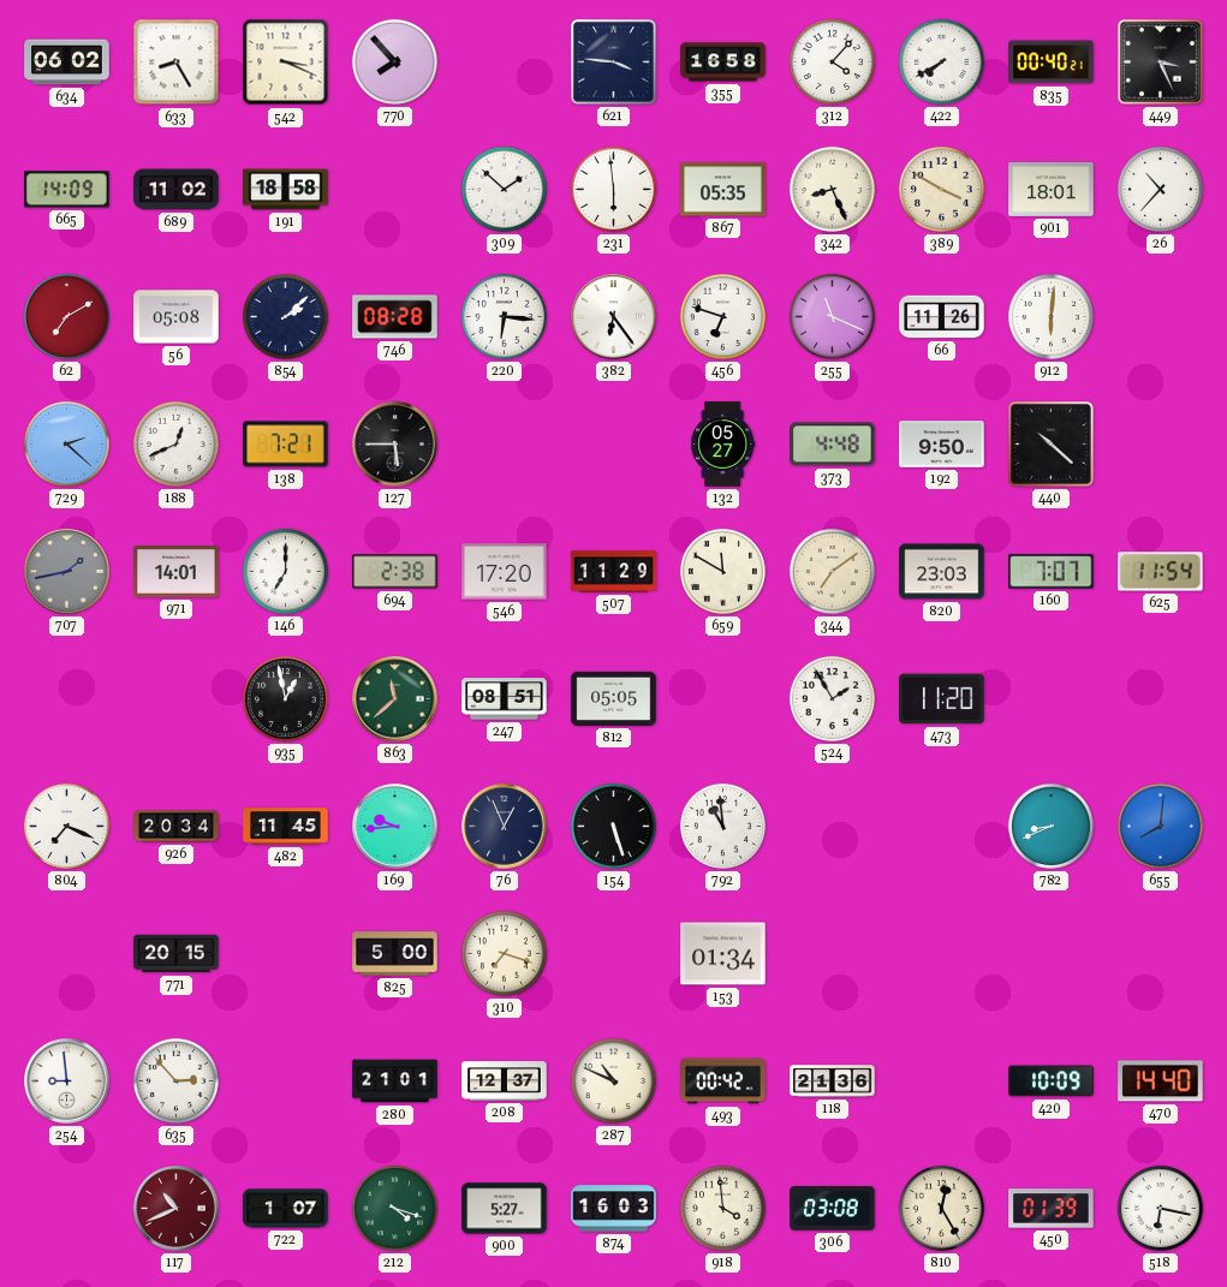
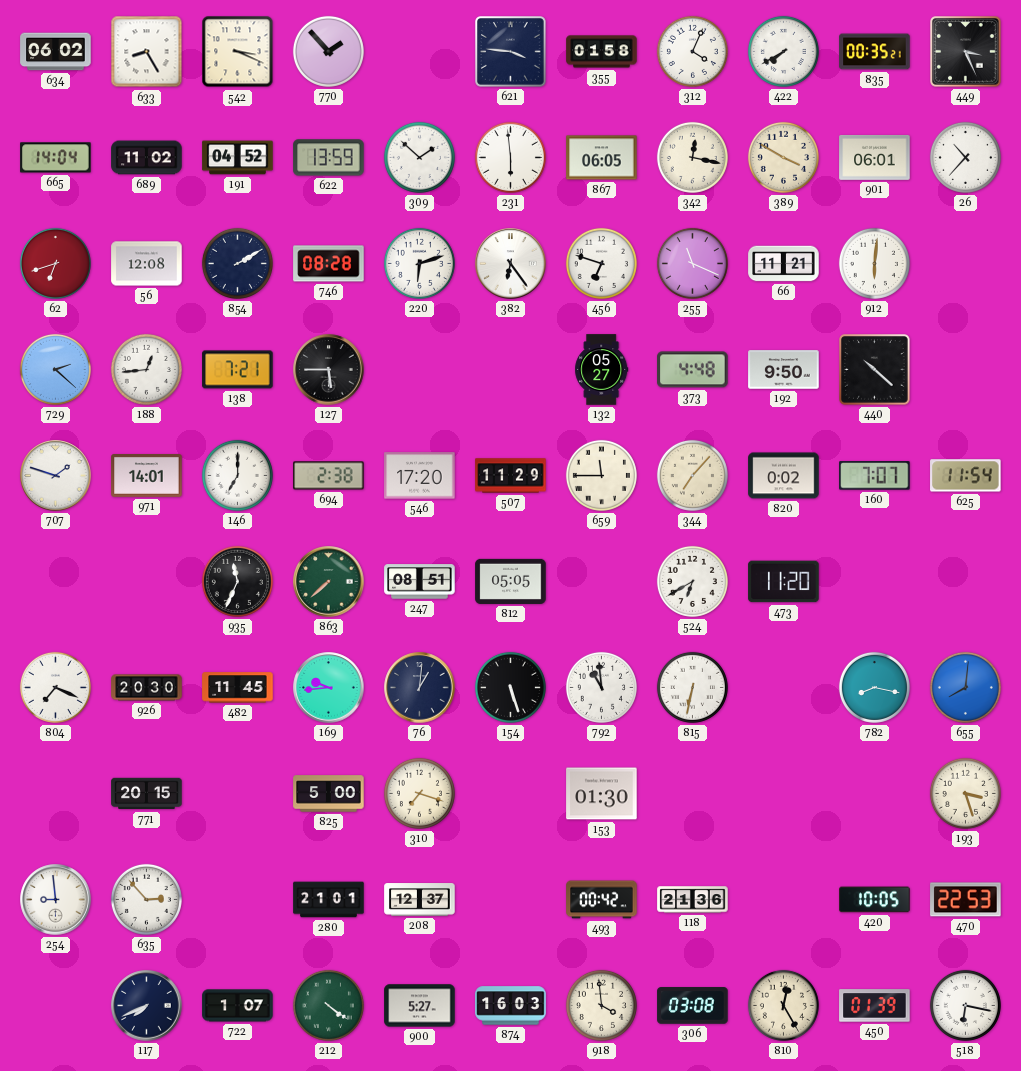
770: 7:53 -> 1:53 (328, 51)
355: 16:58 -> 01:58 (602, 52)
312: 4:07 -> 4:04 (692, 51)
835: 00:40 -> 00:35 (875, 52)
665: 14:09 -> 14:04 (56, 158)
191: 18:58 -> 04:52 (238, 158)
622: none -> 13:59 (329, 158)
867: 05:35 -> 06:05 (602, 158)
342: 8:26 -> 12:17 (692, 157)
901: 18:01 -> 06:01 (875, 158)
62: 7:10 -> 6:42 (55, 263)
56: 05:08 -> 12:08 (147, 264)
854: 2:08 -> 2:10 (237, 263)
220: 6:16 -> 6:12 (419, 263)
66: 11:26 -> 11:21 (784, 264)
188: 12:41 -> 12:44 (146, 369)
707: 1:43 -> 1:48 (56, 476)
707 dial: grey -> white (56, 476)
659: 11:50 -> 11:45 (601, 475)
344: 7:09 -> 7:07 (692, 475)
820: 23:03 -> 0:02 (784, 476)
935: 12:58 -> 11:34 (237, 581)
863: 11:38 -> 7:38 (329, 582)
524: 1:55 -> 6:40 (692, 581)
926: 20:34 -> 20:30 (147, 688)
76: 12:56 -> 1:01 (420, 688)
815: none -> 6:32 (692, 687)
782: 8:41 -> 8:17 (874, 687)
153: 01:34 -> 01:30 (602, 794)
193: none -> 3:27 (965, 793)
287: 10:49 -> none (613, 1080)
420: 10:09 -> 10:05 (875, 900)
470: 14:40 -> 22:53 (966, 900)
117: 10:41 -> 7:41 (147, 1006)
117 dial: burgundy -> navy (147, 1006)
212: 4:18 -> 4:21 (328, 1005)
